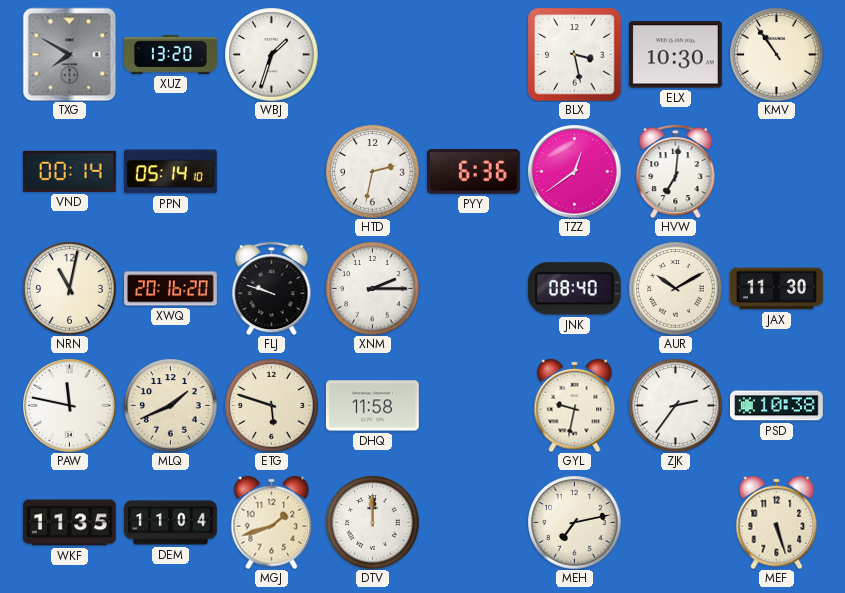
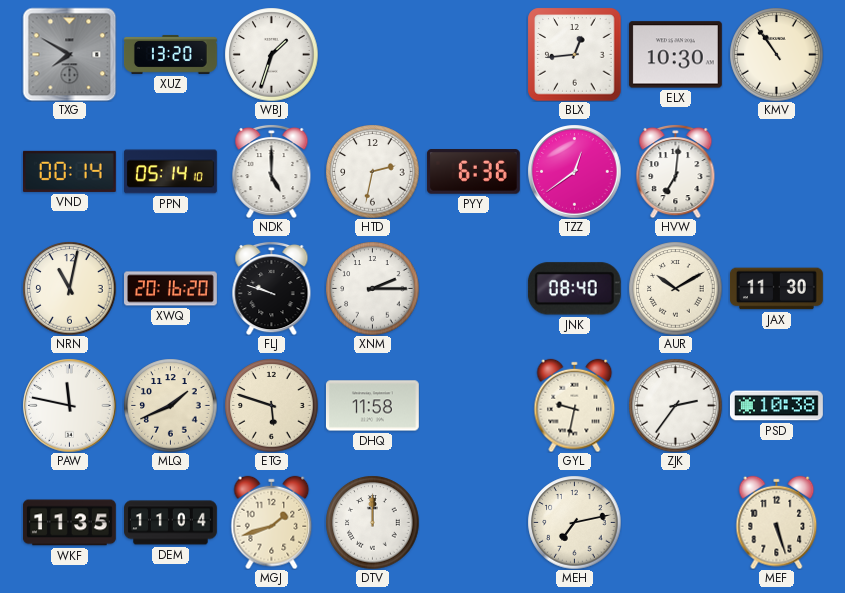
BLX: 3:28 -> 12:44 (574, 54)
NDK: none -> 5:00 (272, 171)
